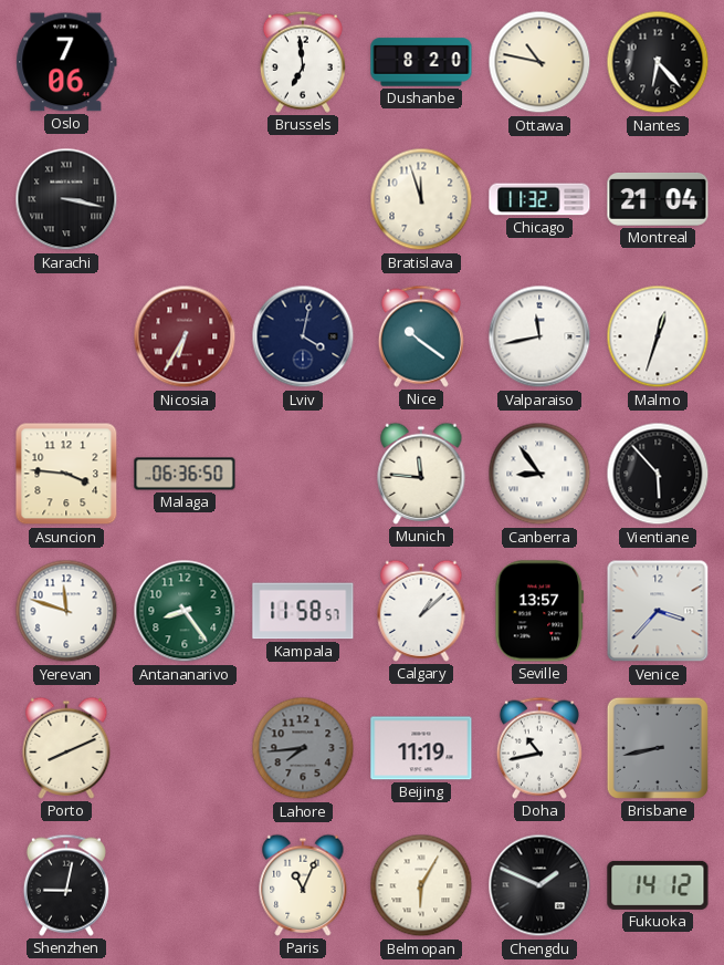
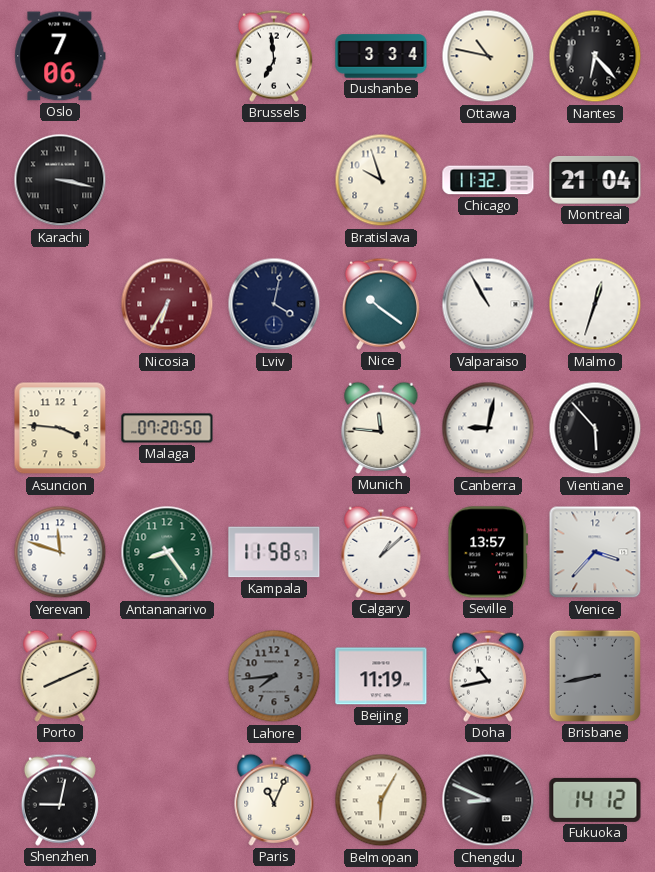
Dushanbe: 8:20 -> 3:34 (381, 56)
Bratislava: 11:57 -> 9:57 (381, 180)
Valparaiso: 11:43 -> 10:55 (488, 304)
Malaga: 06:36 -> 07:20 (167, 428)
Canberra: 8:54 -> 9:02 (488, 428)
Chengdu: 1:49 -> 8:49 (488, 800)
